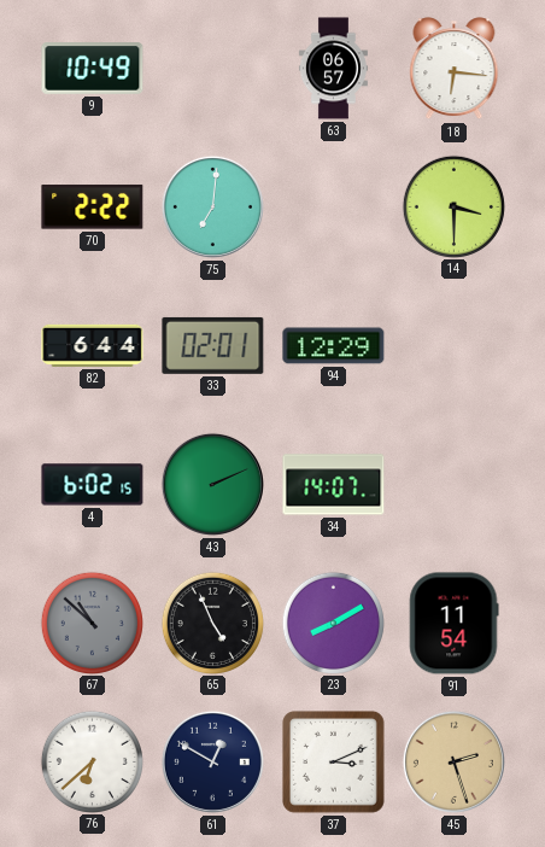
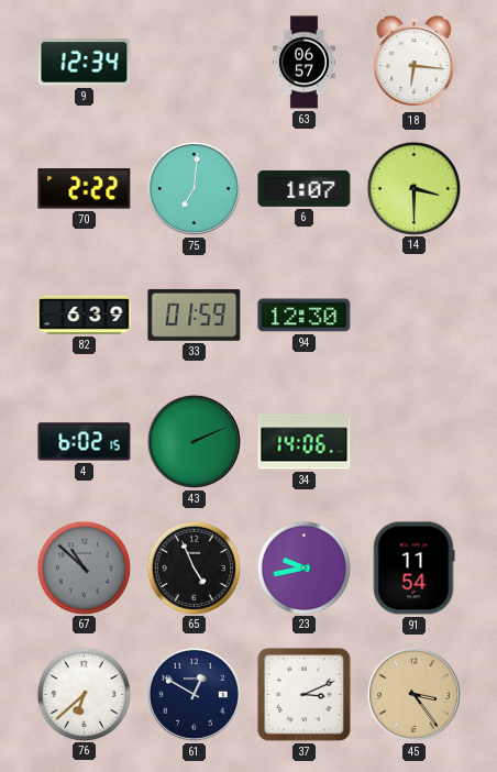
9: 10:49 -> 12:34 (85, 63)
6: none -> 1:07 (305, 188)
82: 6:44 -> 6:39 (85, 315)
33: 02:01 -> 01:59 (195, 315)
94: 12:29 -> 12:30 (305, 316)
34: 14:07 -> 14:06 (305, 442)
23: 8:10 -> 9:43 (303, 567)
45: 2:27 -> 3:24 (413, 694)
